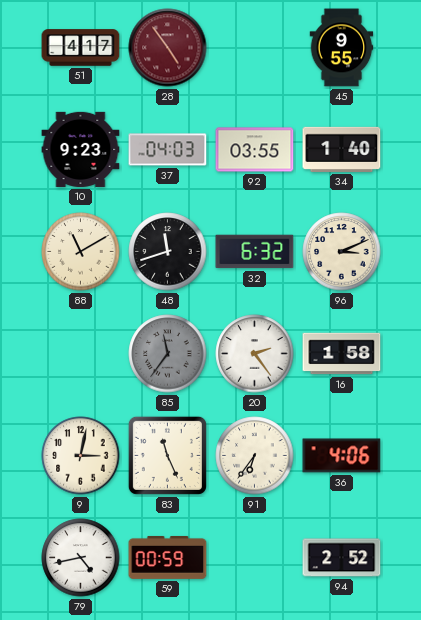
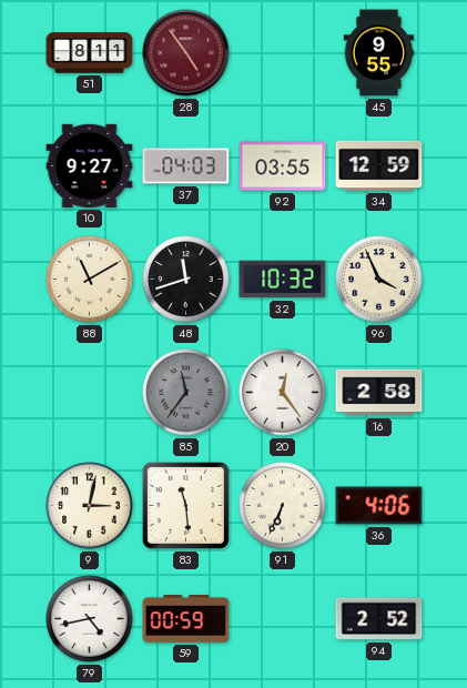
51: 4:17 -> 8:11 (90, 53)
10: 9:23 -> 9:27 (90, 165)
34: 1:40 -> 12:59 (379, 165)
32: 6:32 -> 10:32 (283, 280)
96: 3:11 -> 3:56 (379, 280)
20: 2:24 -> 12:24 (283, 393)
16: 1:58 -> 2:58 (379, 393)
83: 11:26 -> 11:29 (185, 505)
91: 6:36 -> 6:34 (283, 506)
